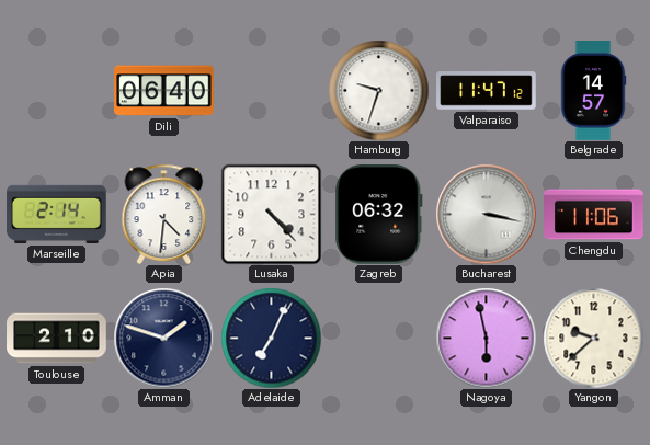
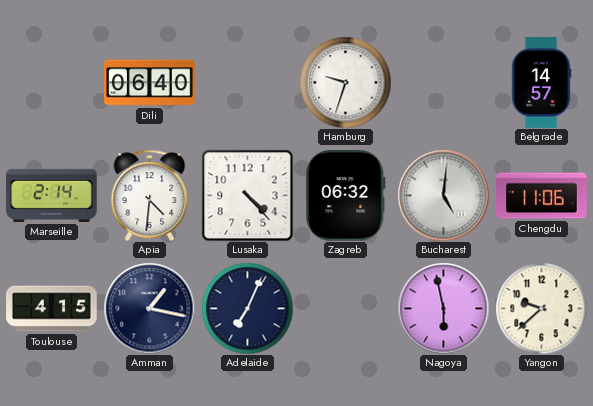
Valparaiso: 11:47 -> none (487, 91)
Bucharest: 3:17 -> 5:01 (443, 195)
Toulouse: 2:10 -> 4:15 (52, 309)
Amman: 1:48 -> 1:17 (149, 308)
